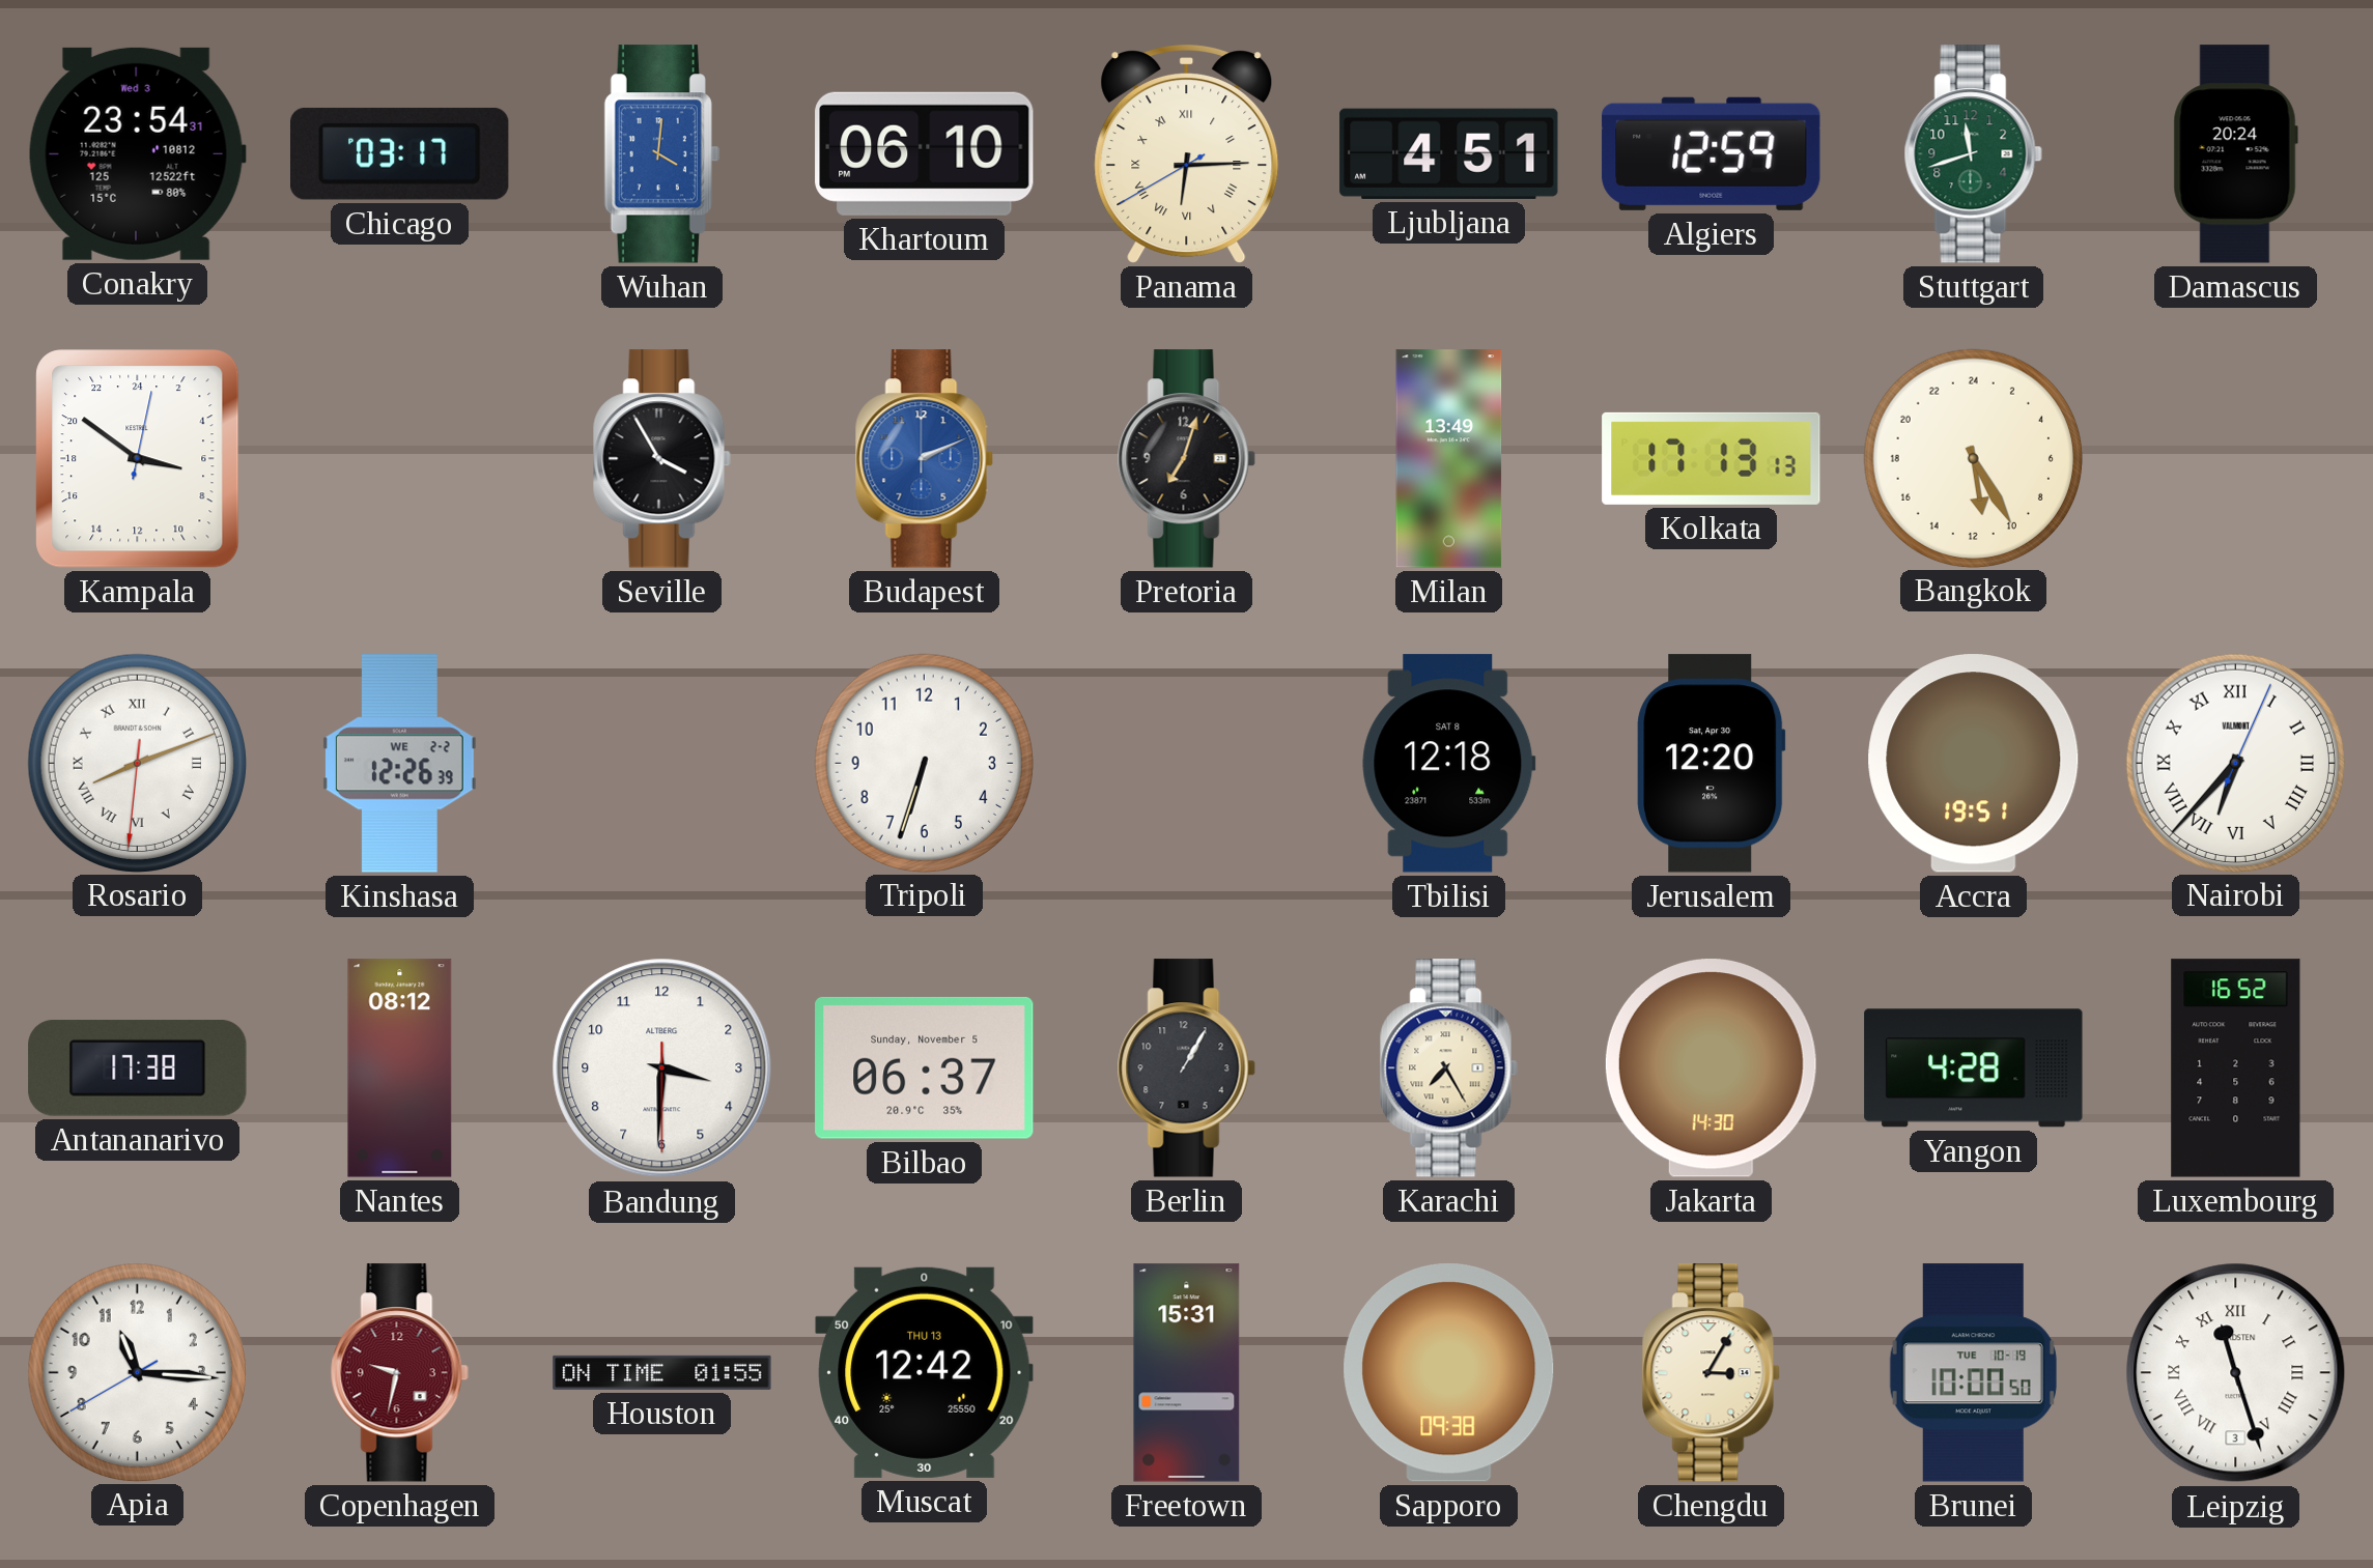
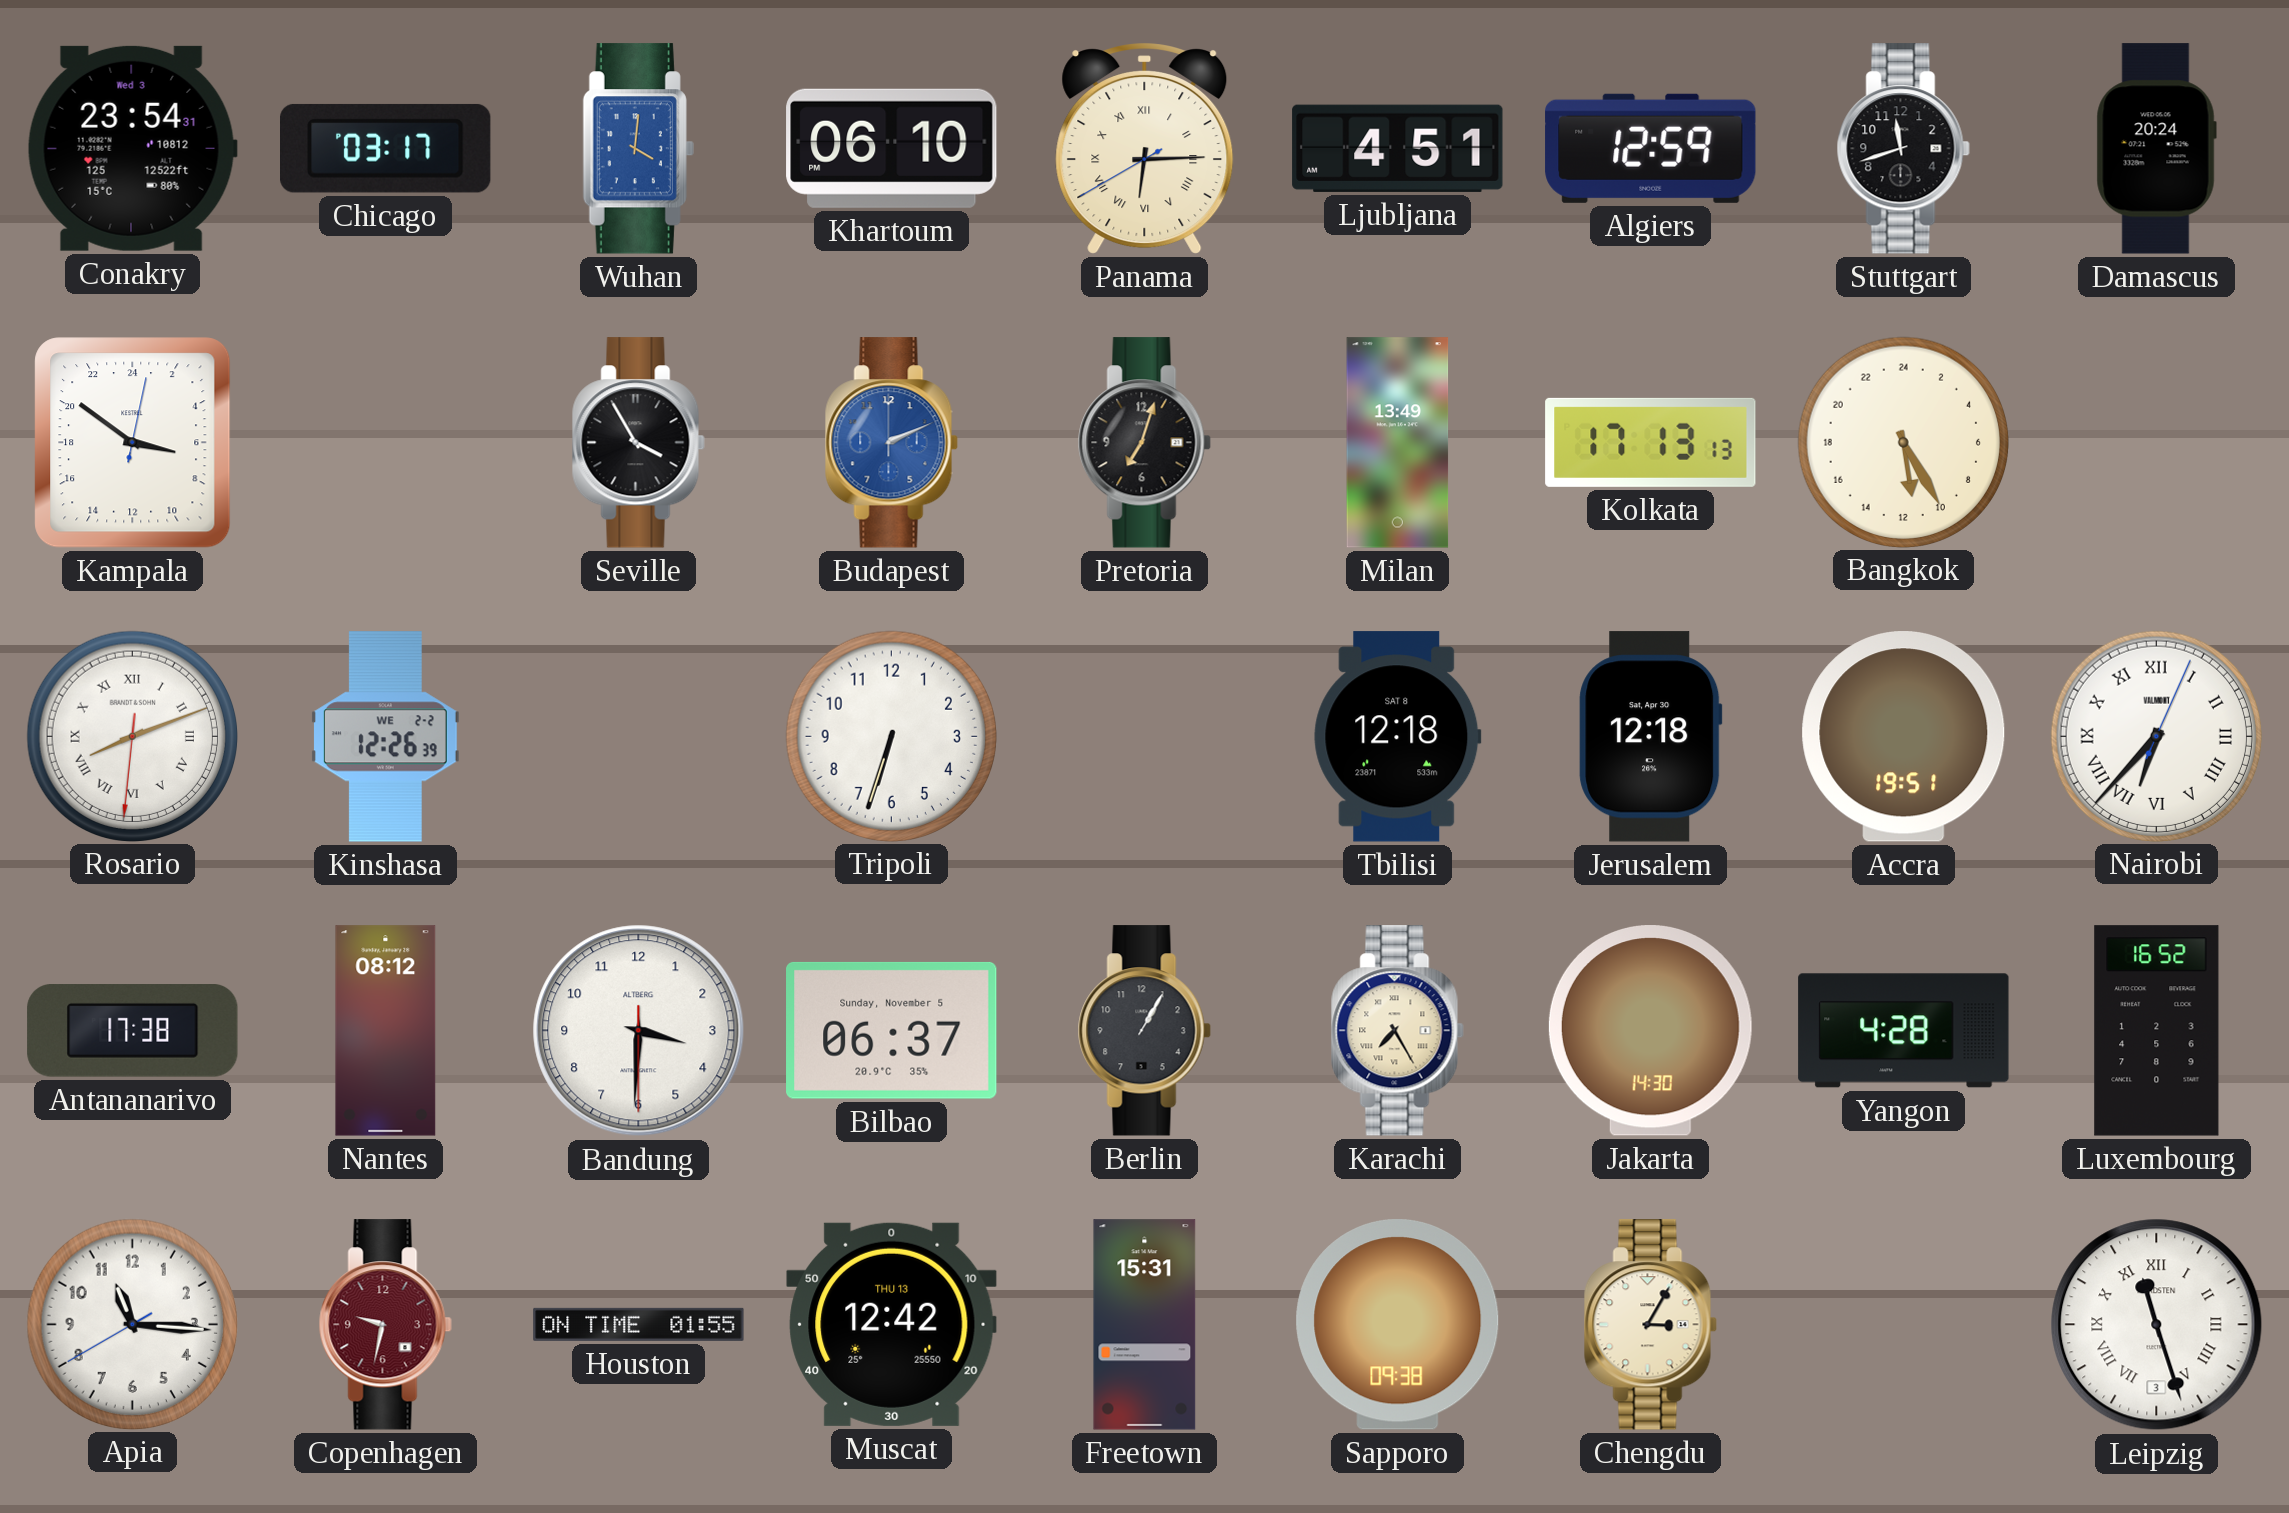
Stuttgart dial: green -> black (1903, 149)
Jerusalem: 12:20 -> 12:18 (1651, 737)
Brunei: 10:00 -> none (1973, 1373)
